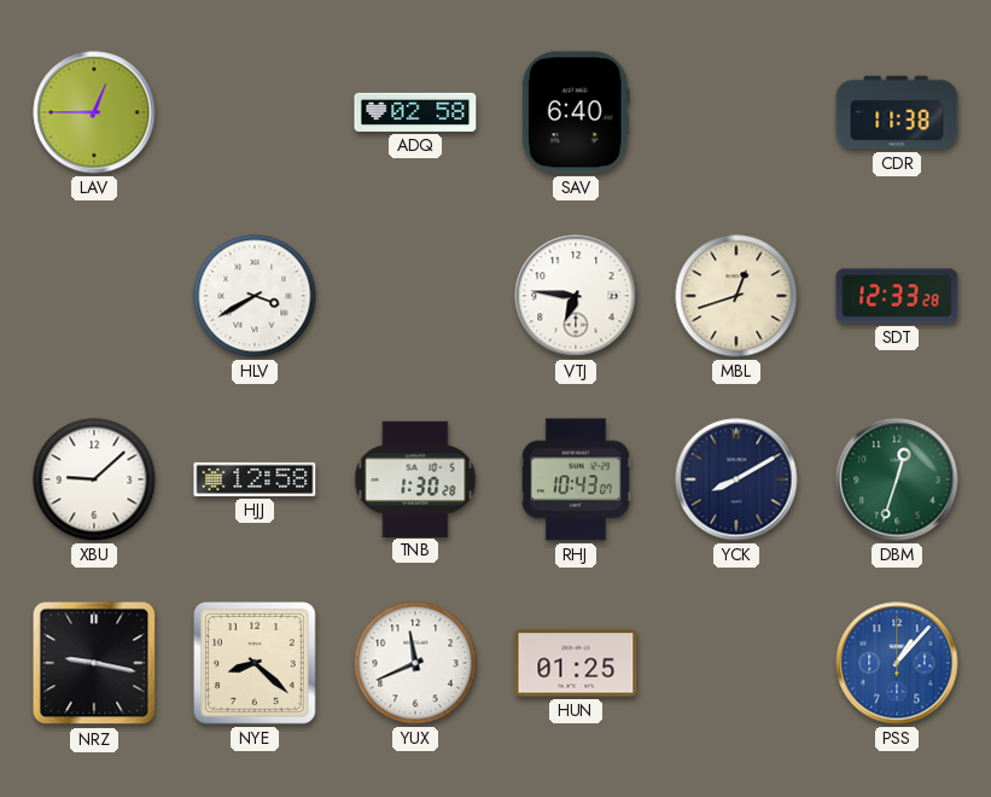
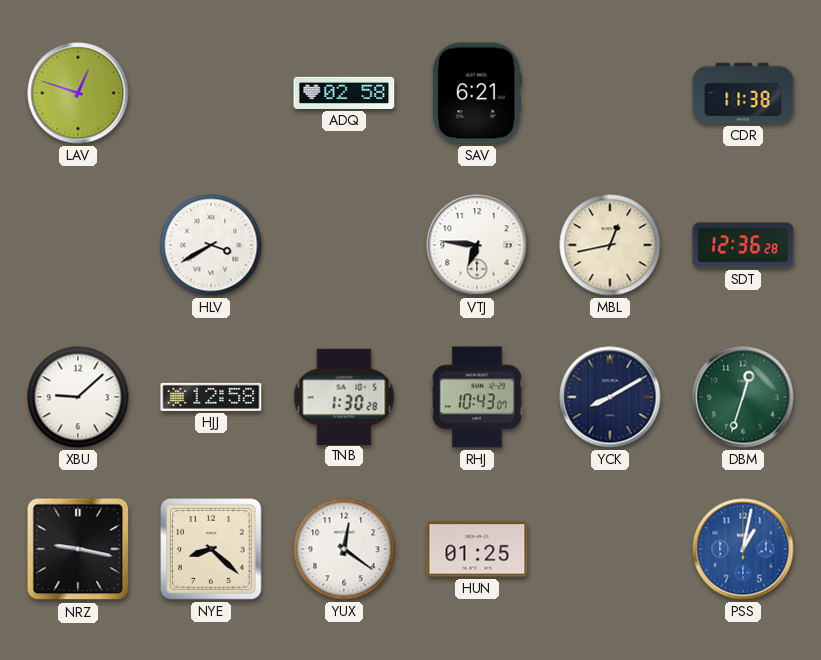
LAV: 12:45 -> 12:48 (78, 93)
SAV: 6:40 -> 6:21 (477, 93)
MBL: 12:42 -> 12:43 (610, 245)
SDT: 12:33 -> 12:36 (743, 245)
YUX: 11:41 -> 12:21 (344, 549)
PSS: 1:07 -> 1:02 (743, 549)
